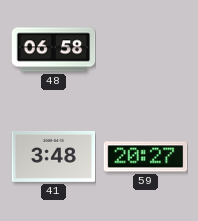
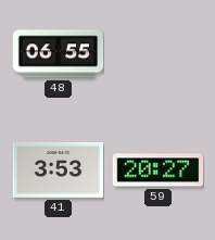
48: 06:58 -> 06:55 (58, 54)
41: 3:48 -> 3:53 (58, 169)
